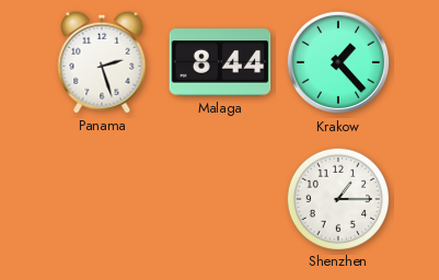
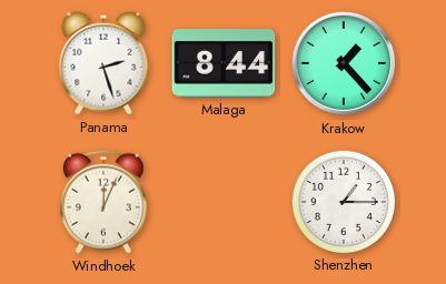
Windhoek: none -> 12:04 (103, 202)
